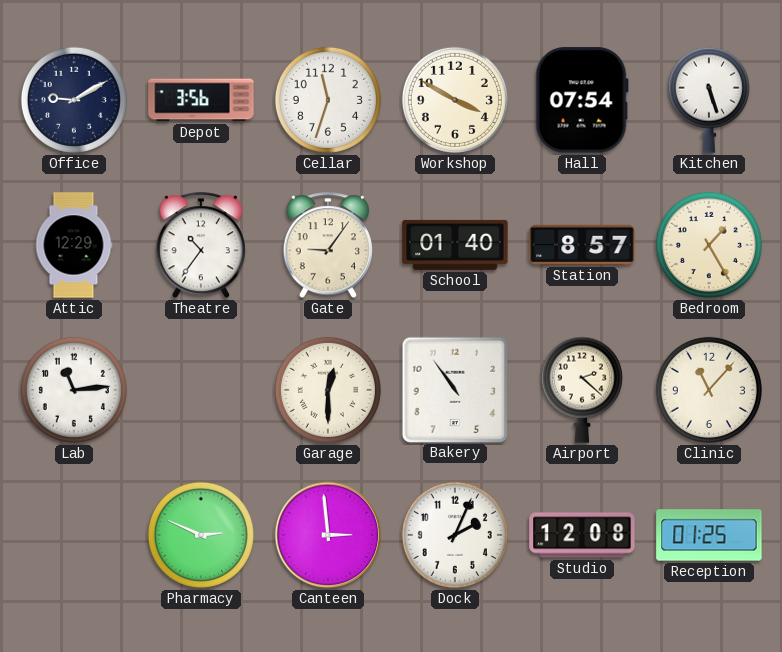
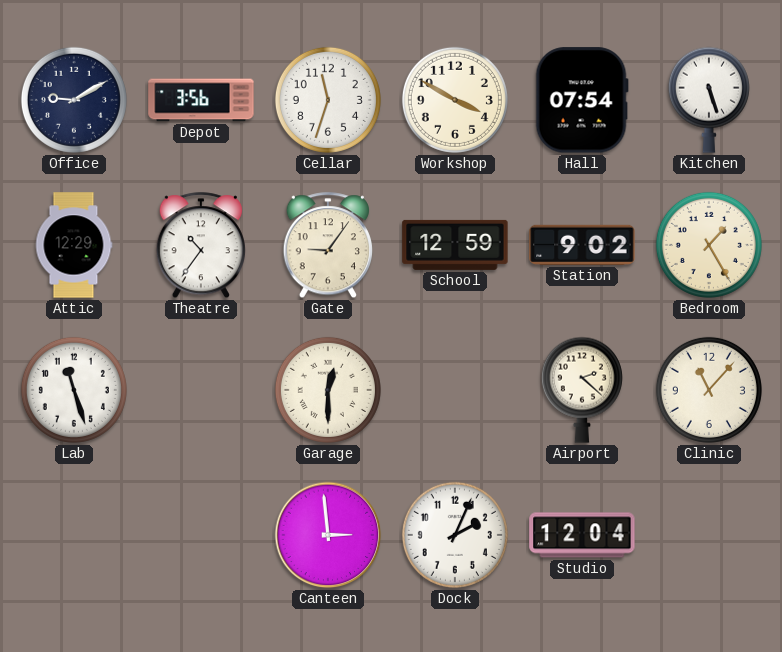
School: 01:40 -> 12:59 (455, 245)
Station: 8:57 -> 9:02 (582, 245)
Lab: 11:14 -> 11:27 (74, 390)
Bakery: 10:54 -> none (454, 389)
Pharmacy: 2:49 -> none (201, 535)
Studio: 12:08 -> 12:04 (582, 535)
Reception: 01:25 -> none (709, 535)
